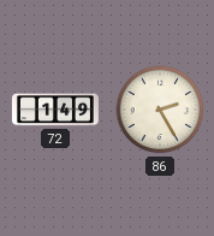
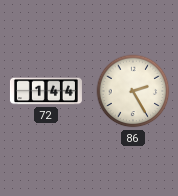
72: 1:49 -> 1:44 (46, 91)
